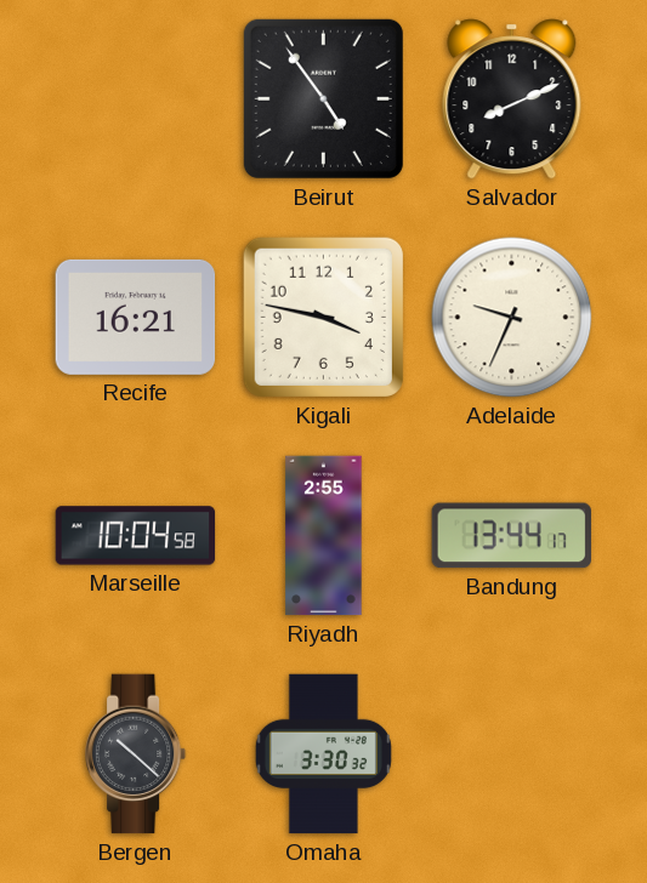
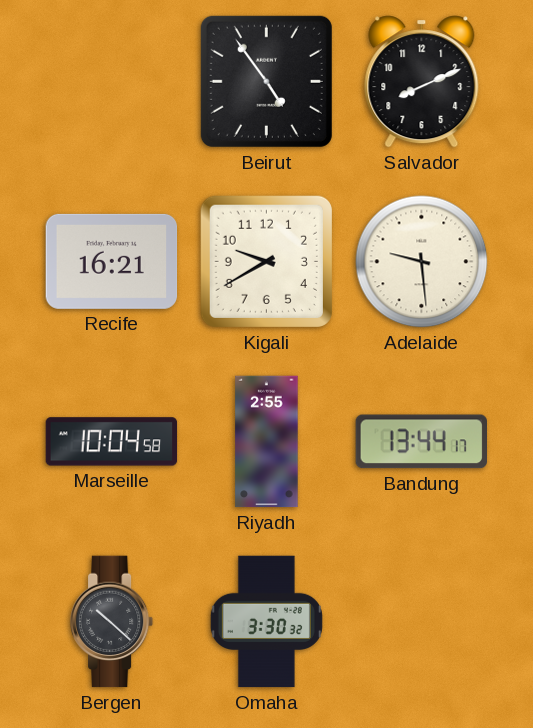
Kigali: 3:47 -> 9:40 (266, 261)
Adelaide: 9:34 -> 9:29 (422, 262)
